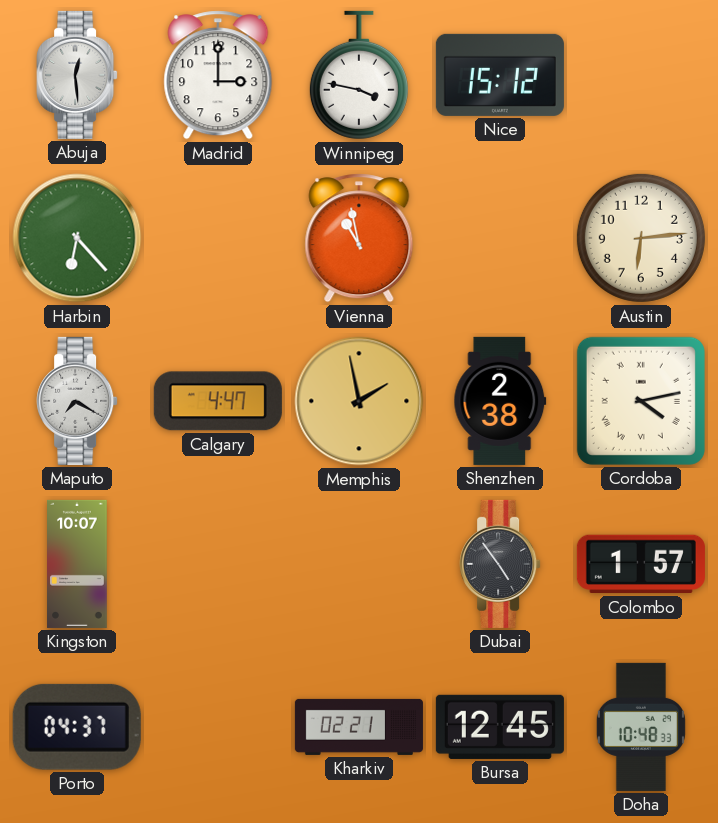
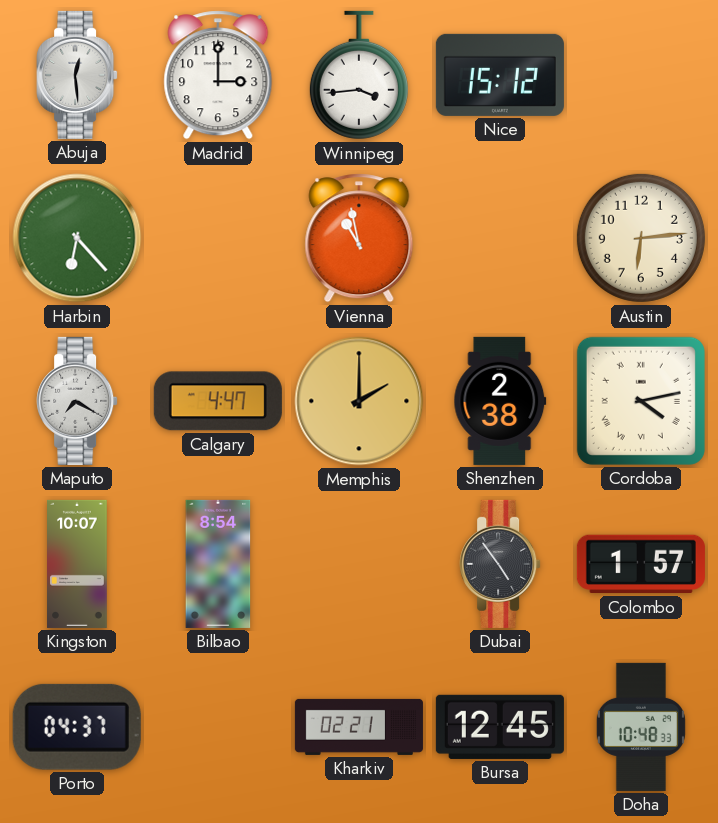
Winnipeg: 3:47 -> 3:44 (359, 75)
Memphis: 1:58 -> 2:00 (359, 401)
Bilbao: none -> 8:54 (218, 564)
